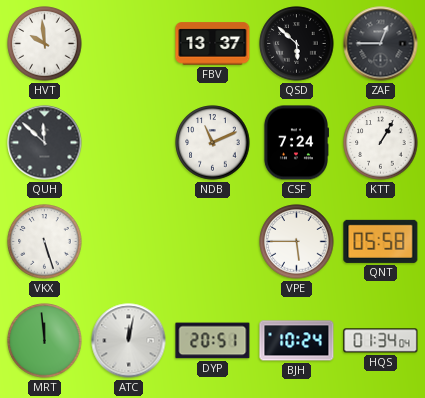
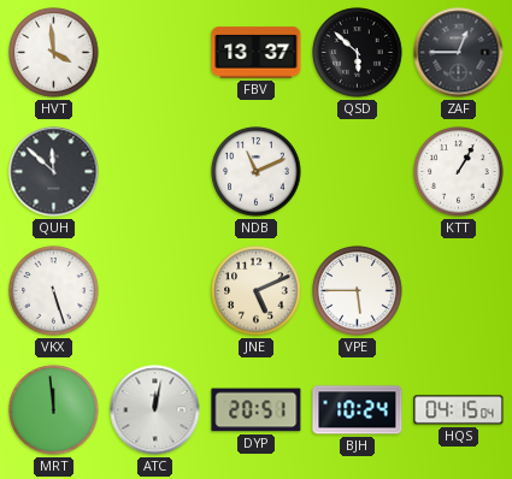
HVT: 9:59 -> 3:59 (54, 53)
CSF: 7:24 -> none (295, 143)
JNE: none -> 5:11 (257, 291)
QNT: 05:58 -> none (381, 241)
HQS: 01:34 -> 04:15 (459, 410)
